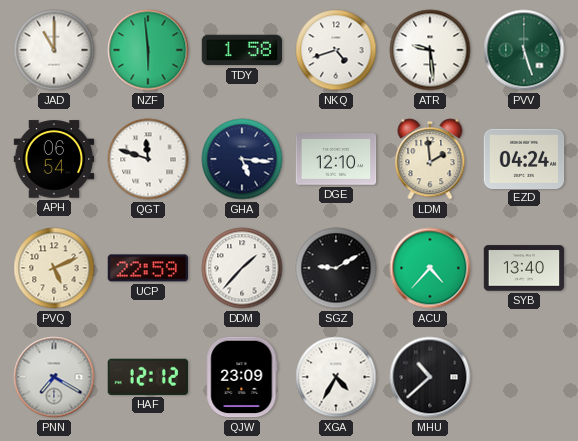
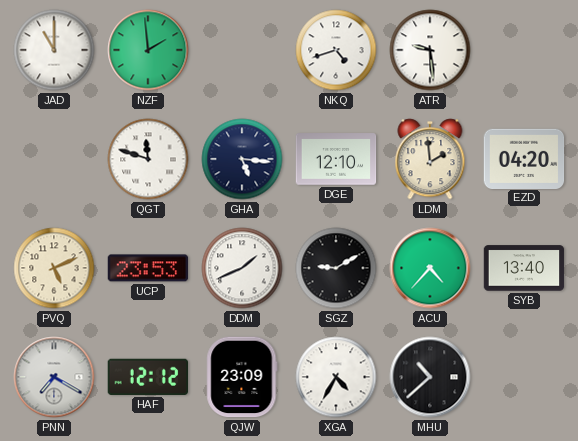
NZF: 5:59 -> 1:59 (148, 50)
TDY: 1:58 -> none (242, 50)
PVV: 5:27 -> none (524, 50)
APH: 06:54 -> none (54, 159)
EZD: 04:24 -> 04:20 (524, 158)
UCP: 22:59 -> 23:53 (148, 268)
DDM: 1:37 -> 1:41 (242, 268)
